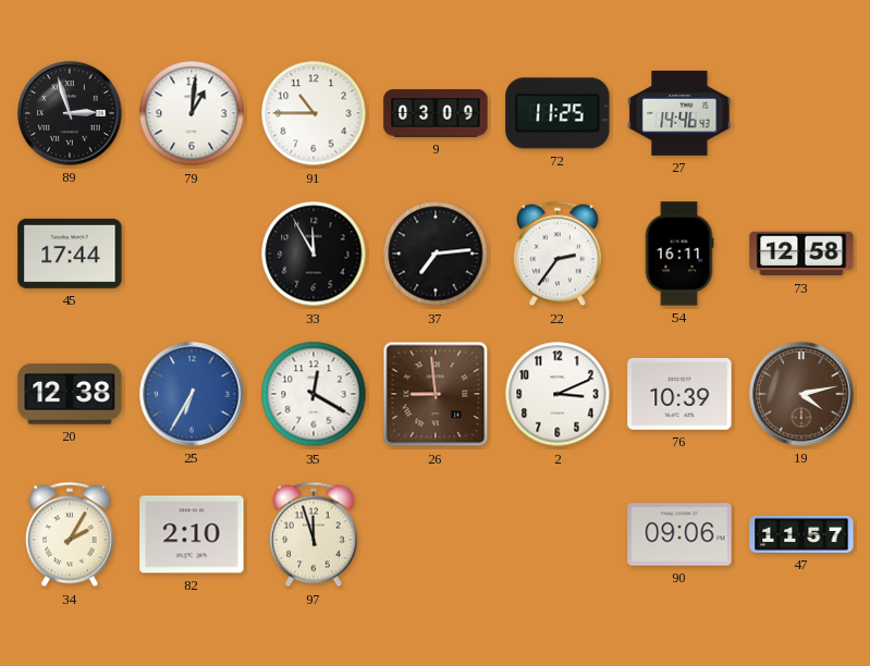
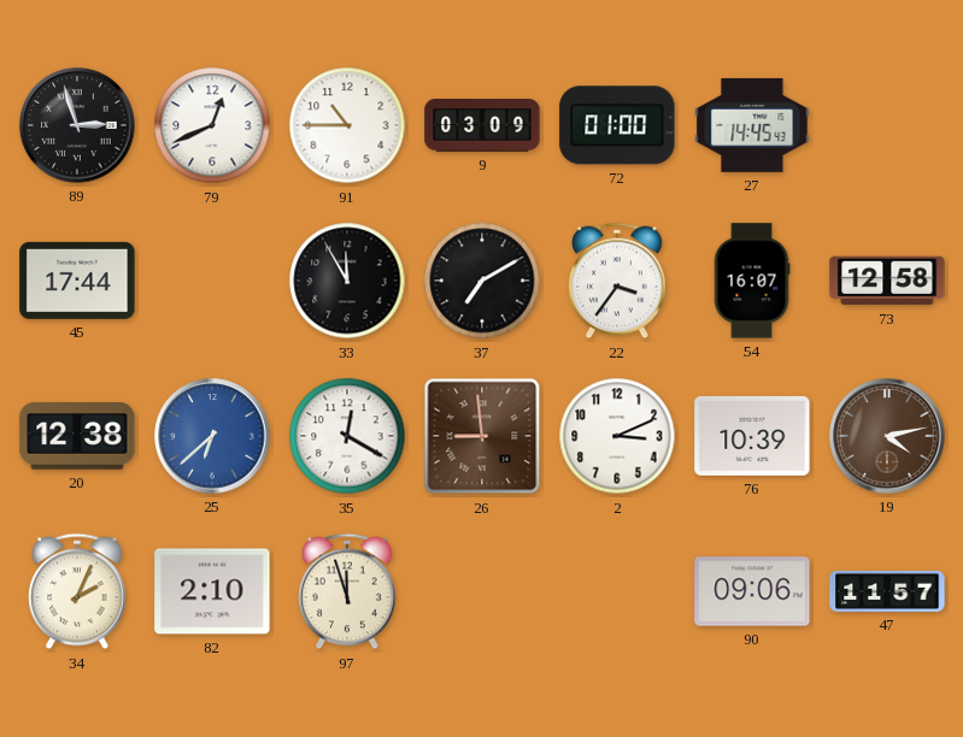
79: 1:01 -> 12:41 (212, 125)
72: 11:25 -> 01:00 (617, 125)
27: 14:46 -> 14:45 (752, 125)
37: 7:14 -> 7:10 (482, 281)
22: 2:36 -> 3:36 (617, 281)
54: 16:11 -> 16:07 (752, 281)
25: 6:35 -> 6:38 (212, 436)
34: 2:05 -> 2:04 (77, 591)
